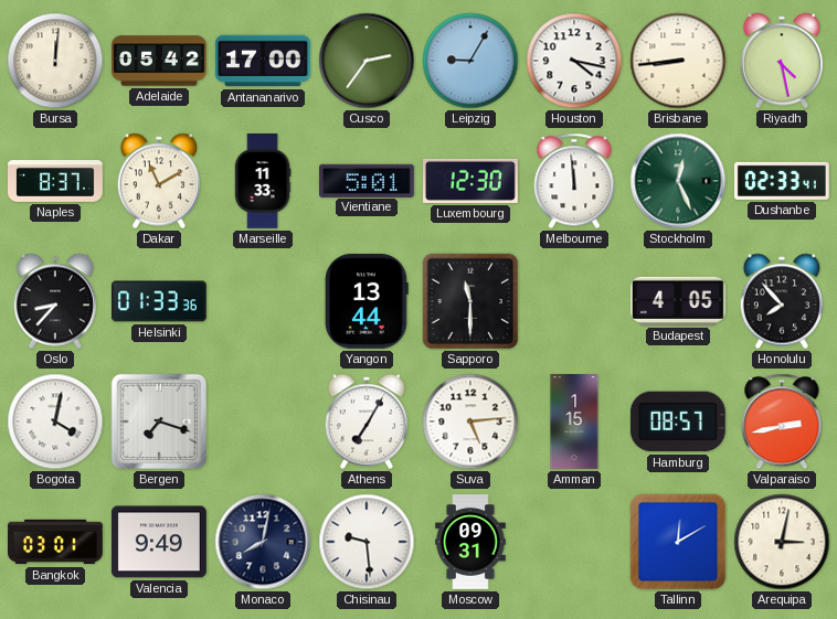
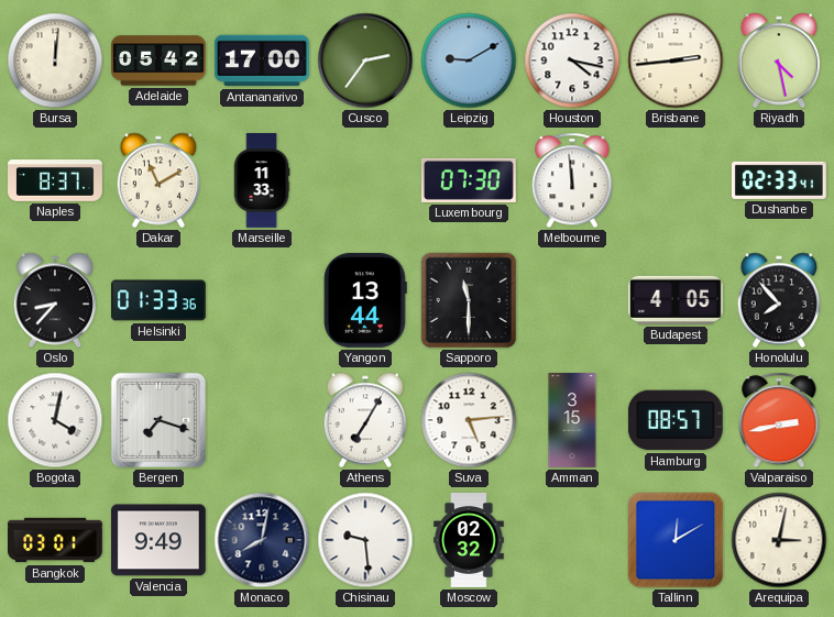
Leipzig: 9:05 -> 9:10 (469, 60)
Brisbane: 8:44 -> 2:44 (676, 60)
Vientiane: 5:01 -> none (368, 180)
Luxembourg: 12:30 -> 07:30 (470, 180)
Stockholm: 12:26 -> none (678, 181)
Amman: 1:15 -> 3:15 (572, 421)
Moscow: 09:31 -> 02:32 (469, 541)
